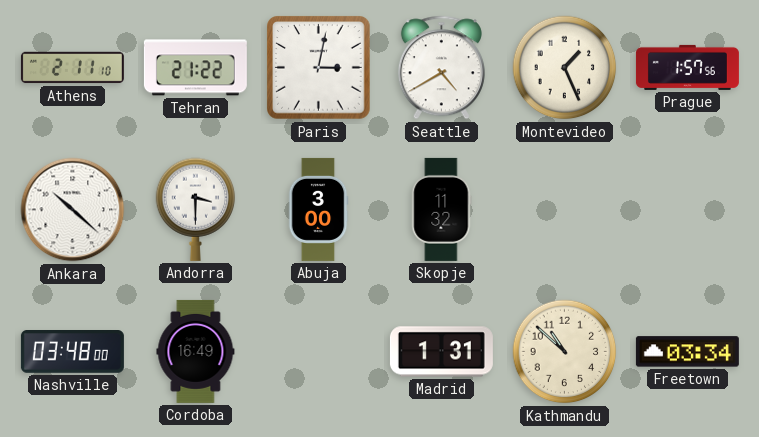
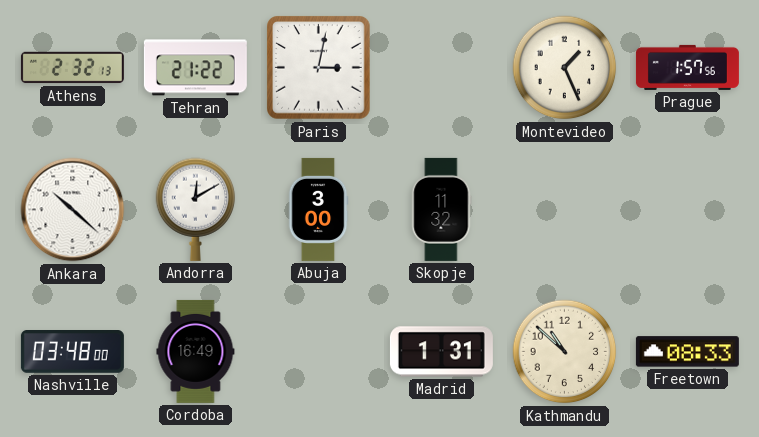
Athens: 2:11 -> 2:32 (72, 68)
Seattle: 4:40 -> none (441, 68)
Andorra: 3:30 -> 12:10 (196, 209)
Freetown: 03:34 -> 08:33 (687, 352)
